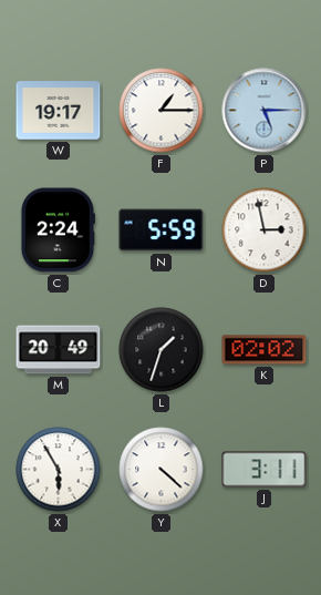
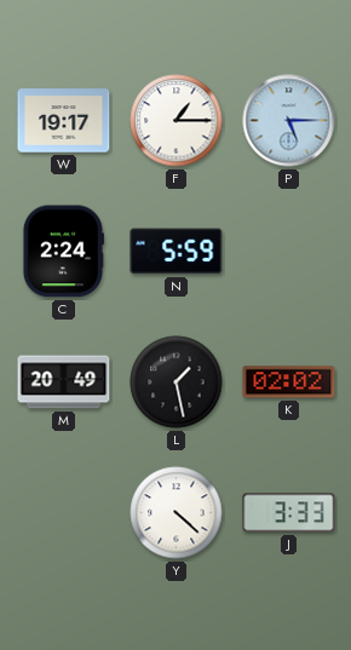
D: 2:58 -> none (265, 230)
L: 1:33 -> 1:28 (177, 382)
X: 5:55 -> none (59, 470)
J: 3:11 -> 3:33 (289, 513)
